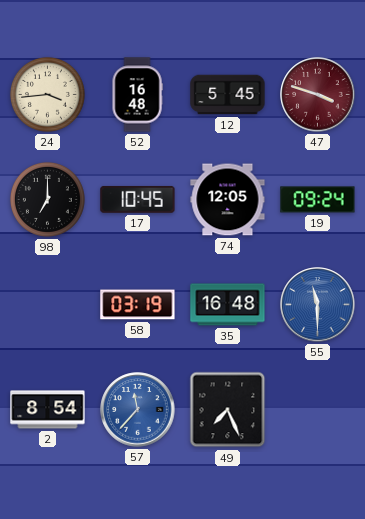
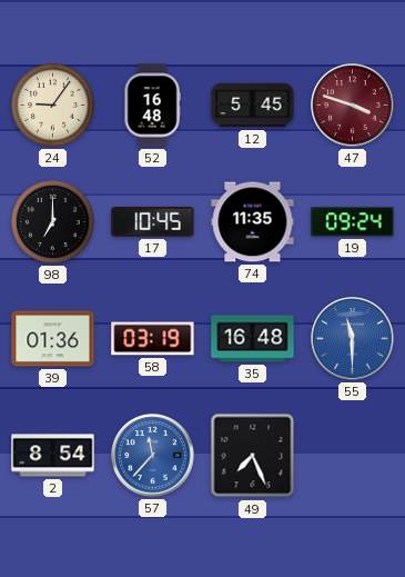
24: 3:44 -> 9:06 (52, 105)
74: 12:05 -> 11:35 (253, 222)
39: none -> 01:36 (53, 339)
